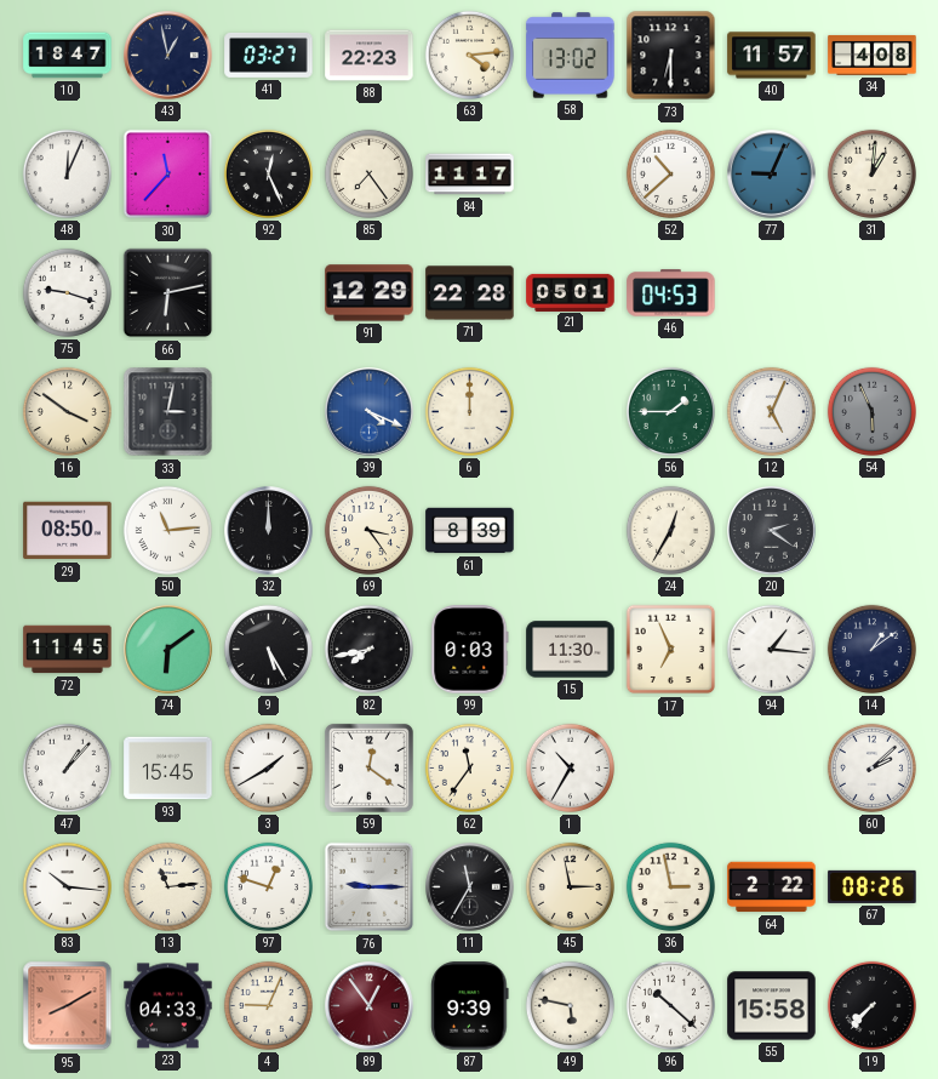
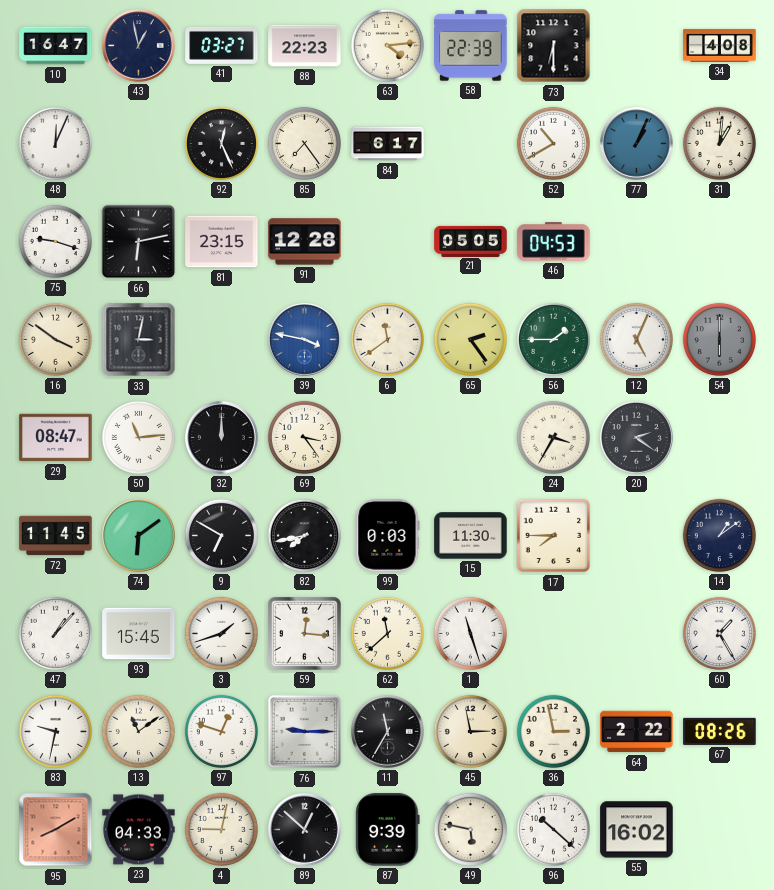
10: 18:47 -> 16:47 (56, 46)
58: 13:02 -> 22:39 (471, 46)
40: 11:57 -> none (772, 56)
30: 11:37 -> none (168, 175)
84: 11:17 -> 6:17 (388, 144)
52: 10:38 -> 10:40 (553, 143)
77: 9:04 -> 1:04 (637, 144)
81: none -> 23:15 (222, 242)
91: 12:29 -> 12:28 (305, 242)
71: 22:28 -> none (470, 293)
21: 05:01 -> 05:05 (471, 241)
39: 4:19 -> 3:47 (305, 340)
6: 12:00 -> 11:39 (387, 339)
65: none -> 2:24 (470, 339)
54: 5:56 -> 6:00 (719, 339)
29: 08:50 -> 08:47 (56, 438)
61: 8:39 -> none (470, 531)
24: 12:35 -> 3:35 (553, 437)
9: 5:25 -> 6:50 (221, 535)
17: 6:56 -> 7:45 (554, 536)
94: 1:16 -> none (771, 649)
3: 1:40 -> 1:42 (221, 633)
59: 12:21 -> 12:16 (304, 633)
62: 11:36 -> 11:38 (387, 633)
1: 10:35 -> 11:27 (470, 633)
60: 2:08 -> 1:25 (719, 633)
83: 10:16 -> 9:32 (55, 731)
13: 11:14 -> 11:09 (138, 731)
4: 9:04 -> 9:02 (221, 829)
89: 12:54 -> 12:52 (305, 830)
89 dial: burgundy -> black (305, 830)
55: 15:58 -> 16:02 (637, 830)
19: 7:37 -> none (871, 1005)
